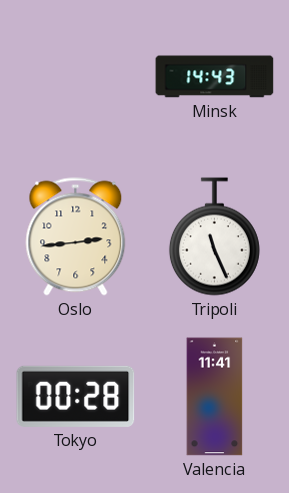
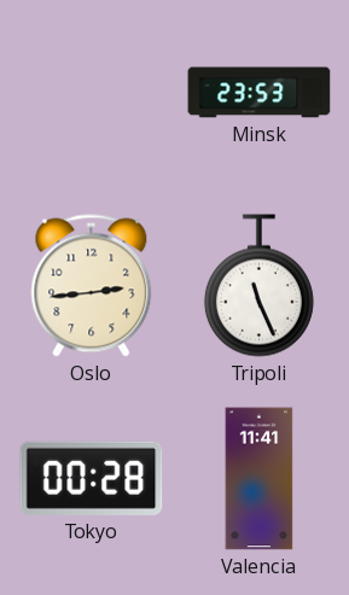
Minsk: 14:43 -> 23:53 (260, 93)
